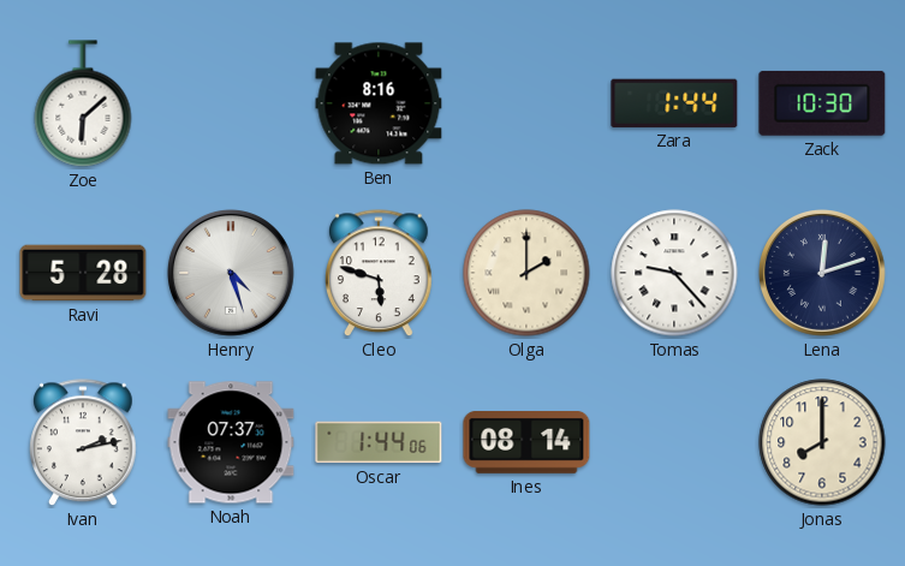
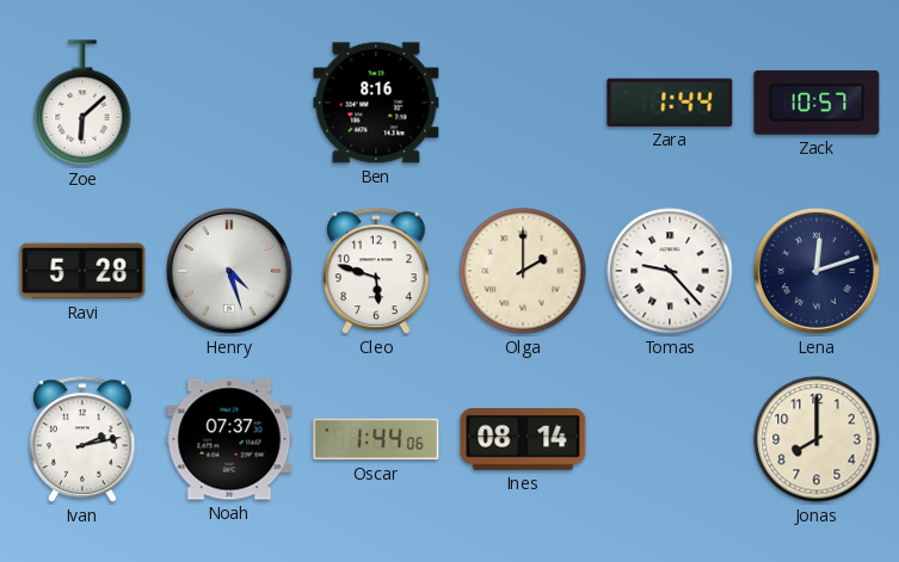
Zack: 10:30 -> 10:57 (817, 103)
